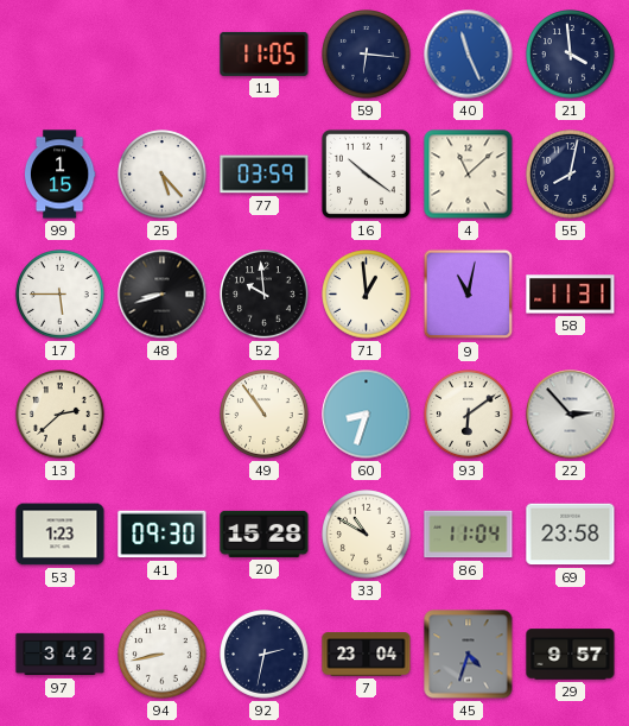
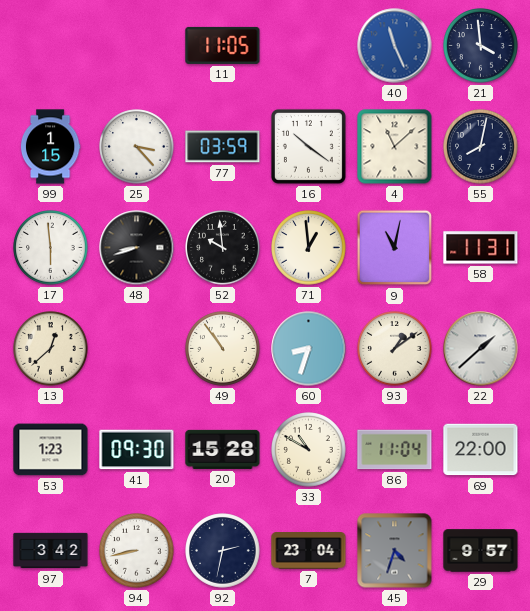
59: 6:16 -> none (367, 55)
25: 5:23 -> 3:23 (137, 147)
17: 5:45 -> 5:59 (51, 248)
13: 2:38 -> 12:38 (51, 349)
93: 6:09 -> 1:09 (395, 349)
22: 2:53 -> 1:38 (481, 349)
69: 23:58 -> 22:00 (481, 450)
